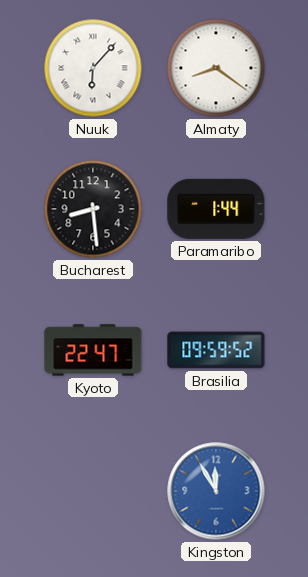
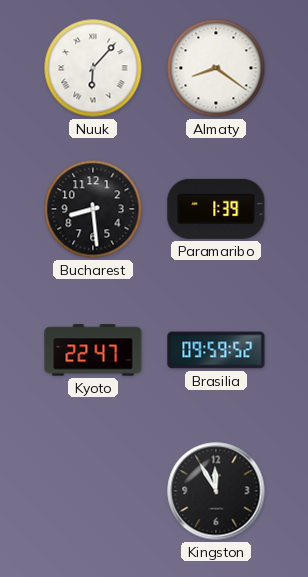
Paramaribo: 1:44 -> 1:39 (216, 209)
Kingston dial: blue -> black (216, 491)
